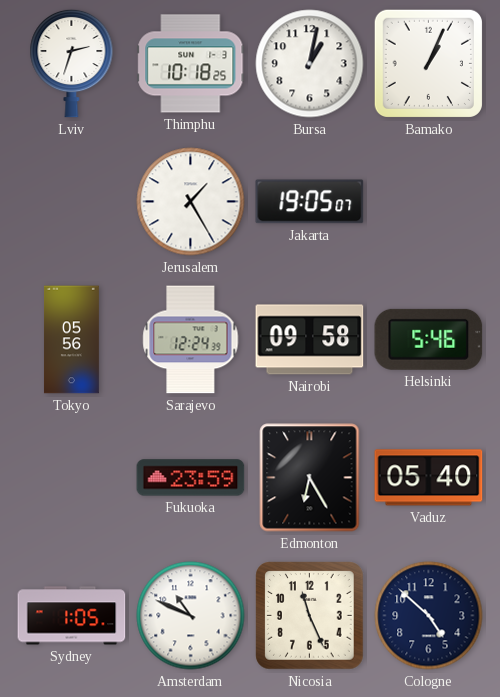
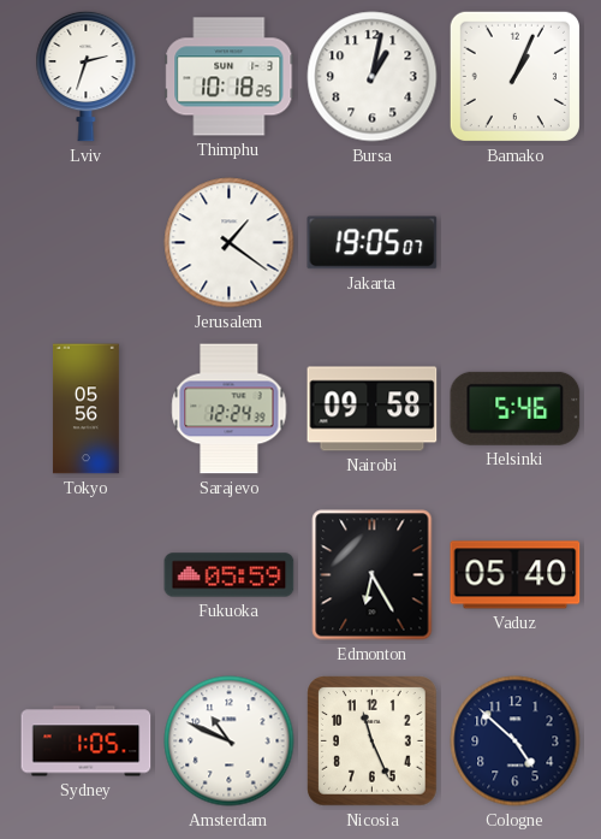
Jerusalem: 1:25 -> 1:21 (230, 243)
Fukuoka: 23:59 -> 05:59 (230, 575)
